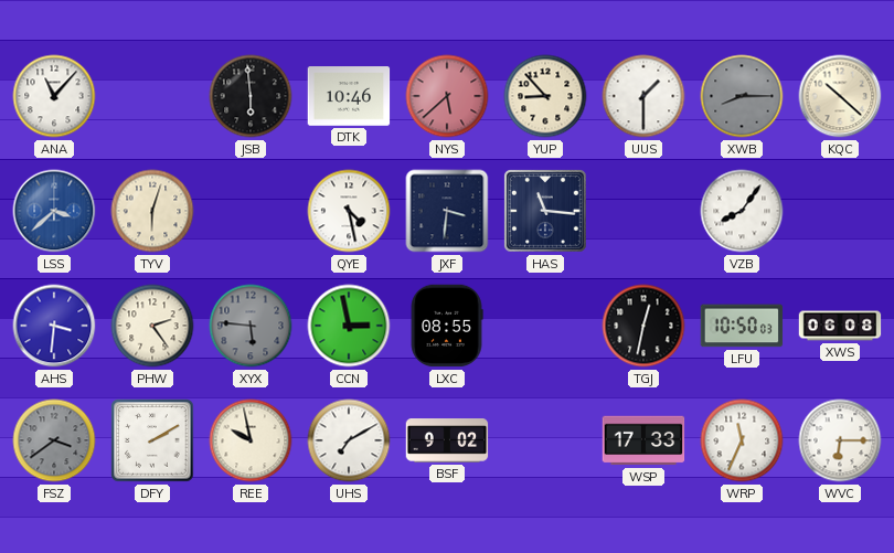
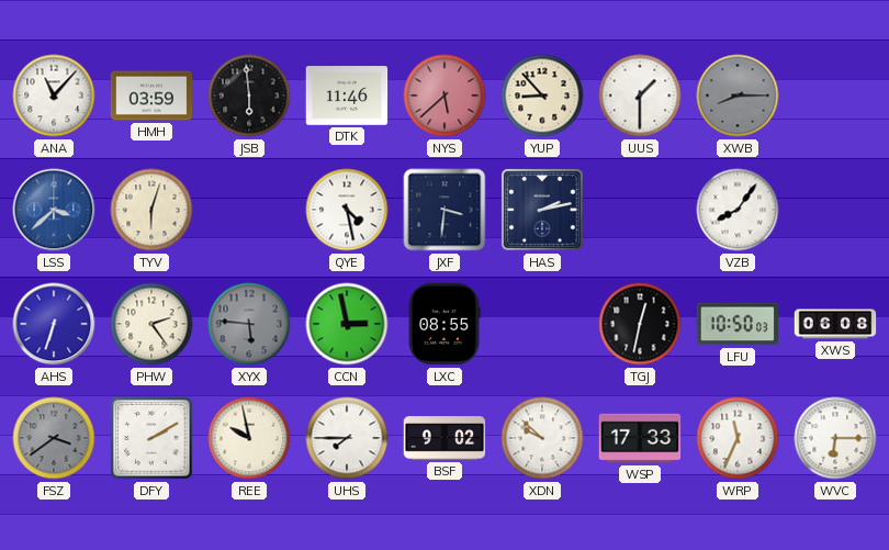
HMH: none -> 03:59 (151, 96)
DTK: 10:46 -> 11:46 (347, 96)
KQC: 10:22 -> none (840, 96)
HAS: 11:16 -> 2:13 (543, 211)
AHS: 3:31 -> 6:33 (54, 324)
UHS: 7:10 -> 7:45 (347, 438)
XDN: none -> 9:52 (542, 438)
